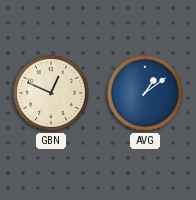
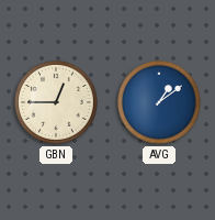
GBN: 12:49 -> 12:45 (57, 103)
